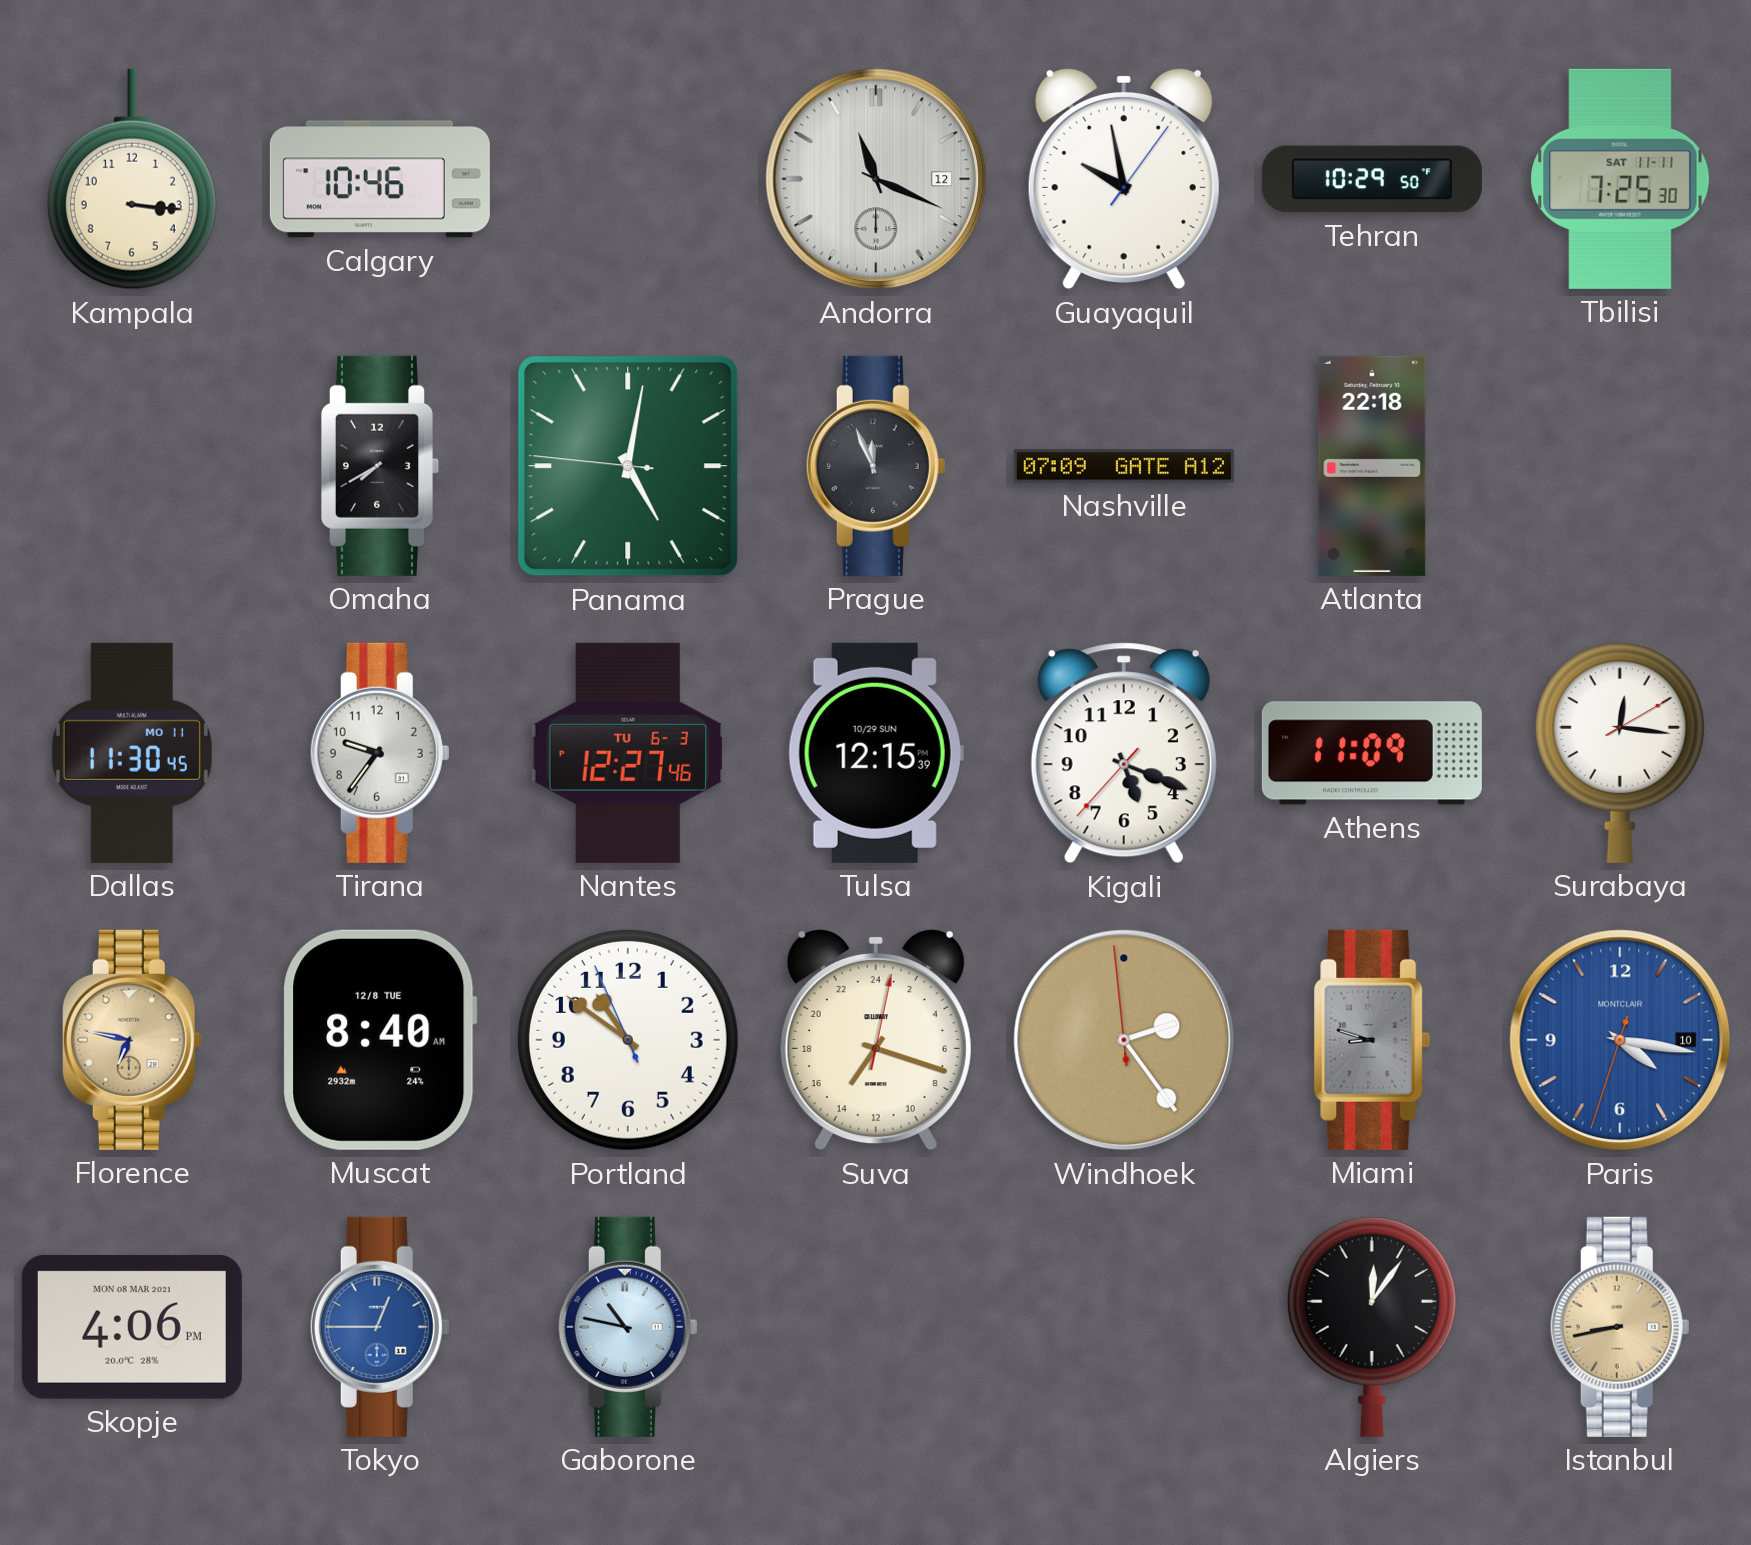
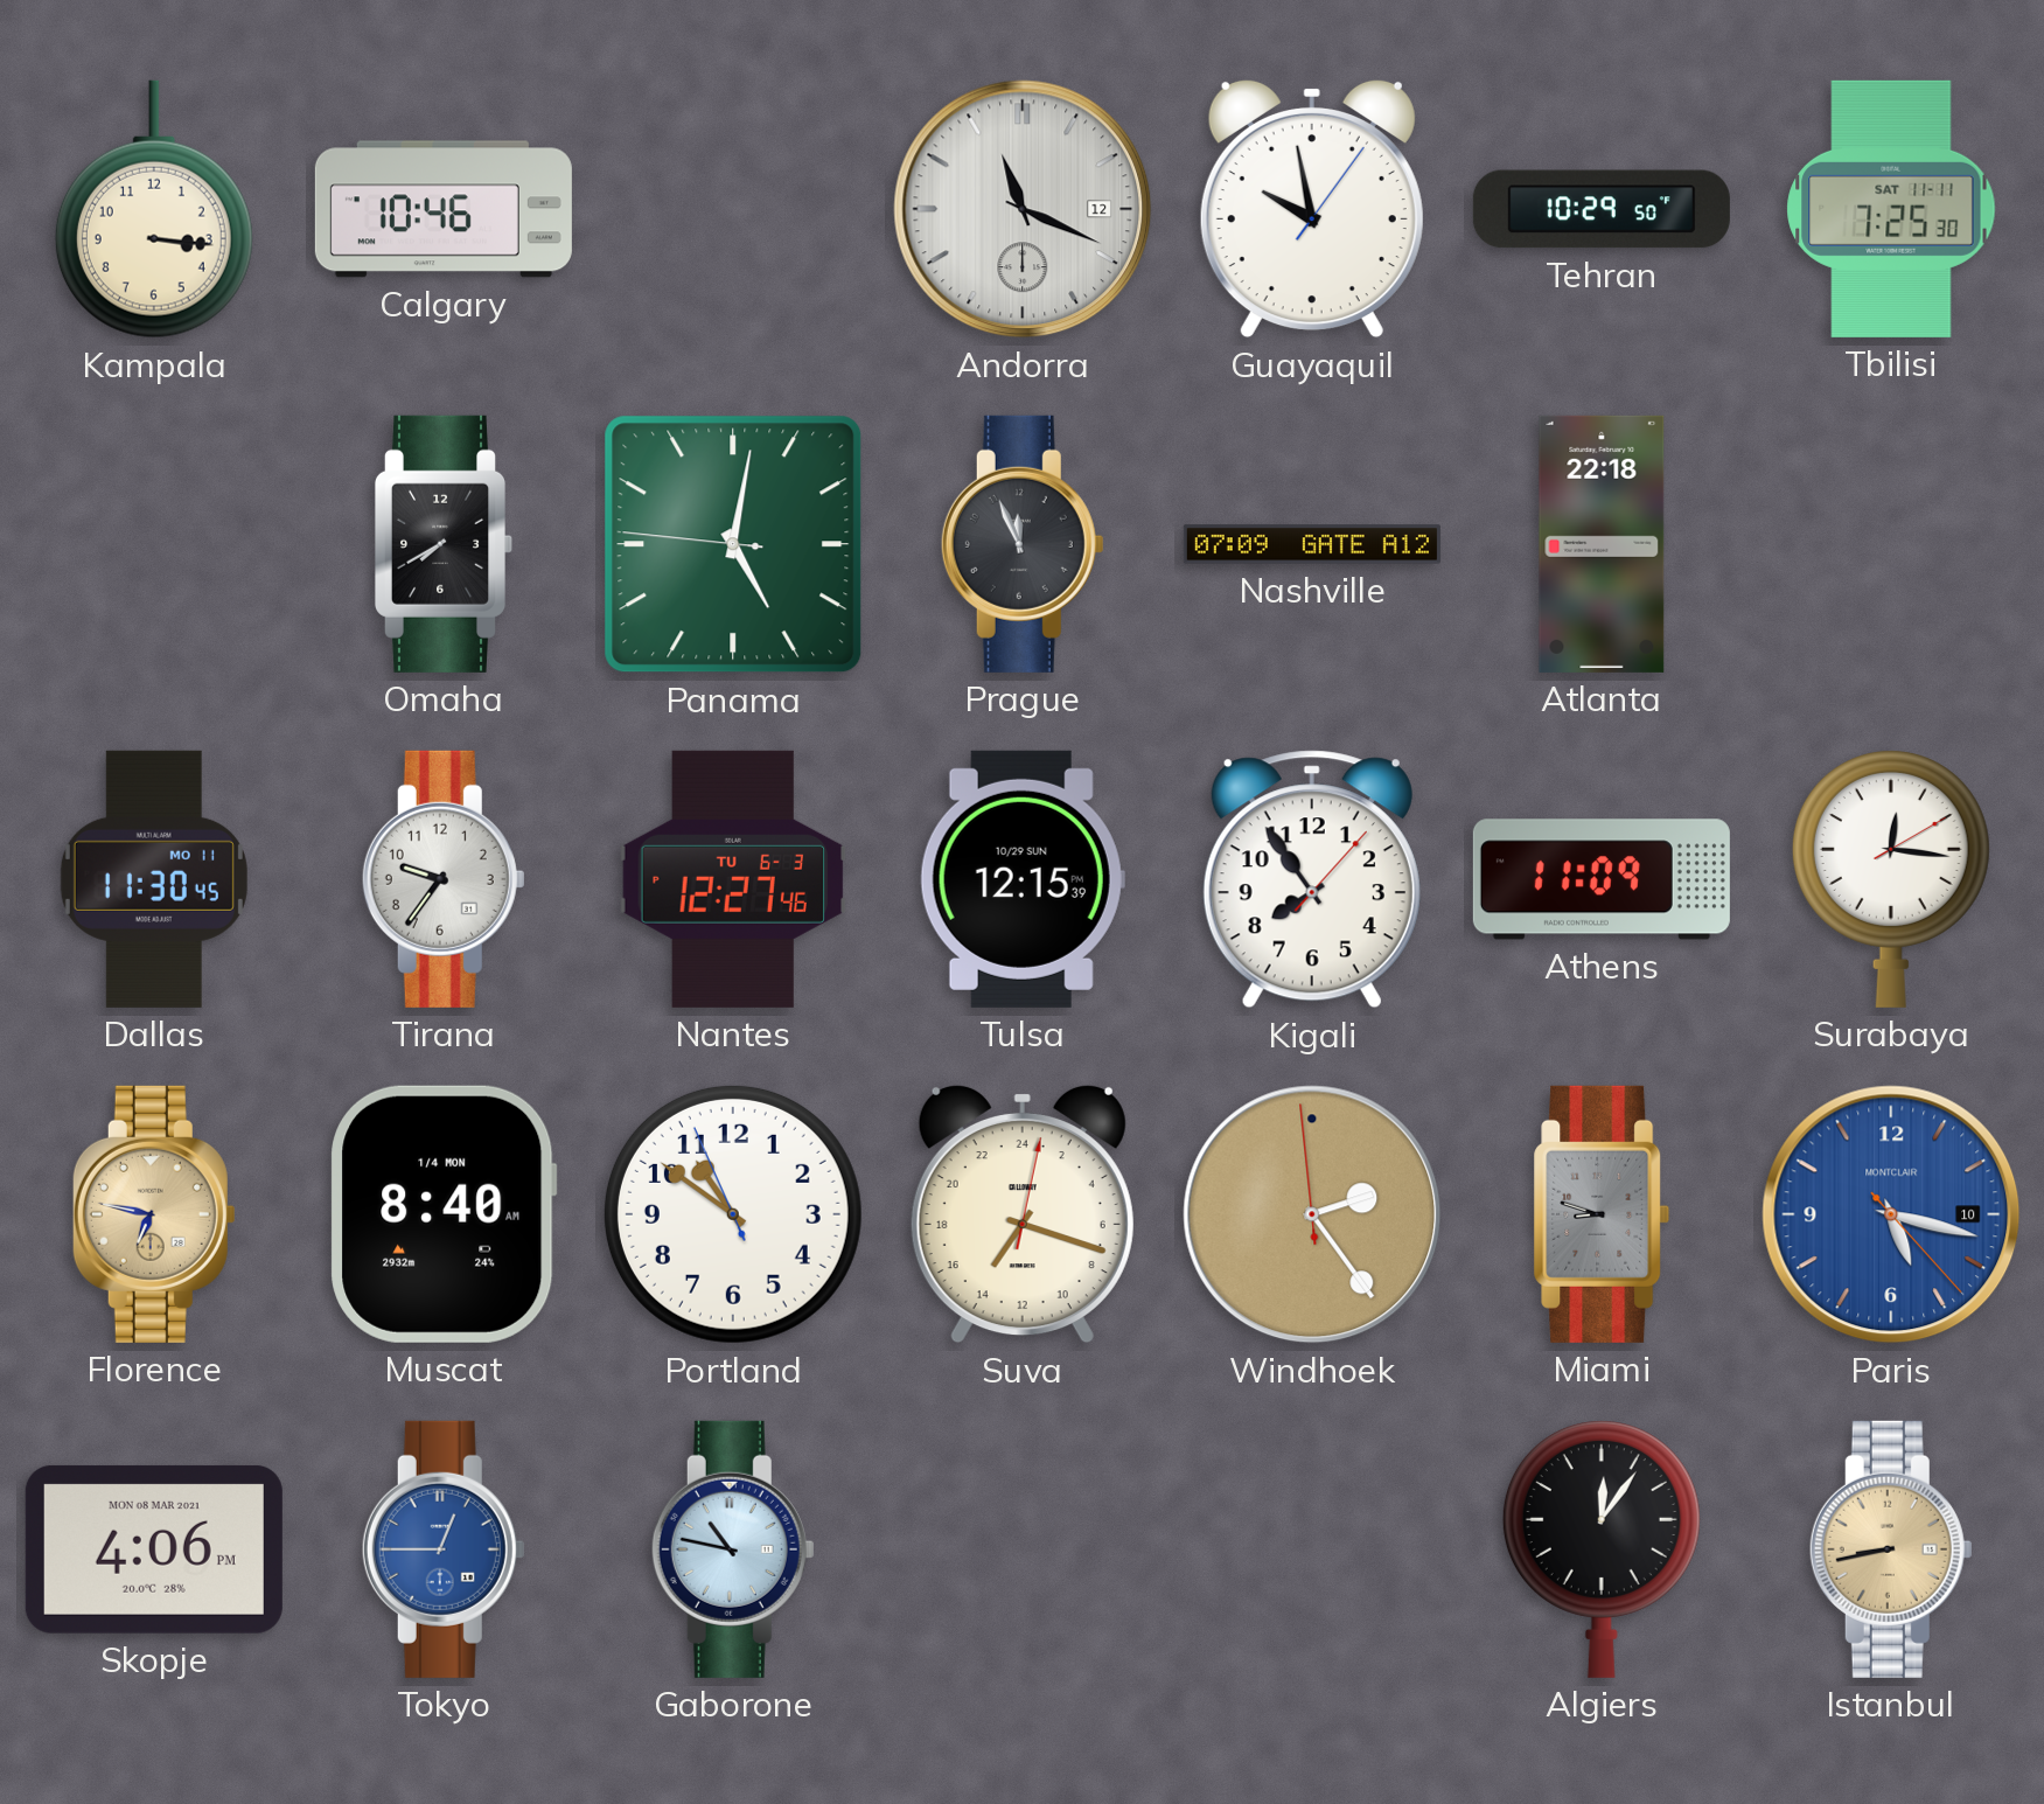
Kigali: 5:18 -> 7:54 (1312, 879)
Muscat date: 12/8 TUE -> 1/4 MON (444, 1214)
Paris: 4:16 -> 5:17 (1891, 1214)
